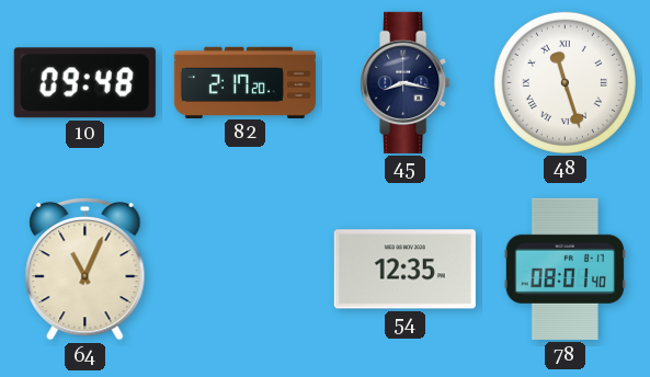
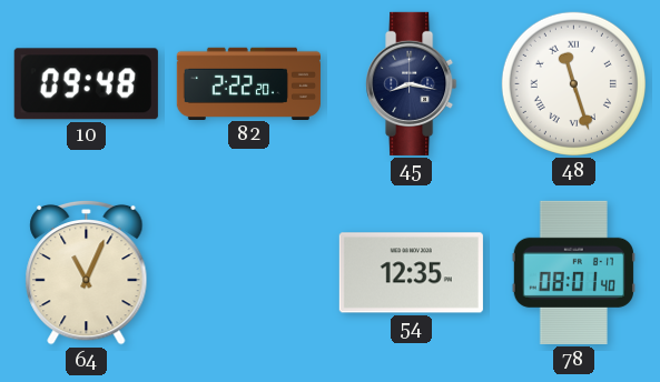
82: 2:17 -> 2:22 (248, 83)
